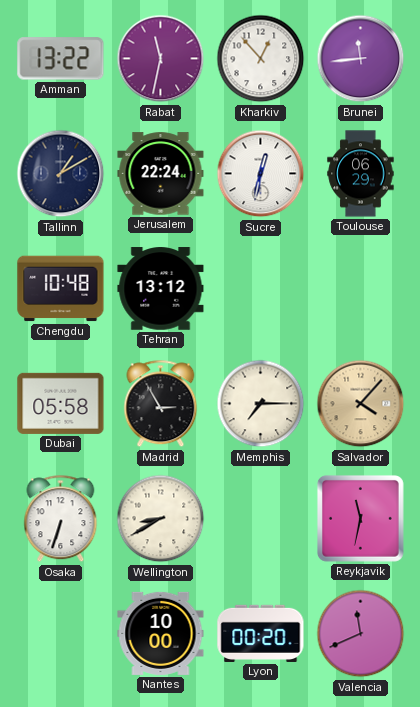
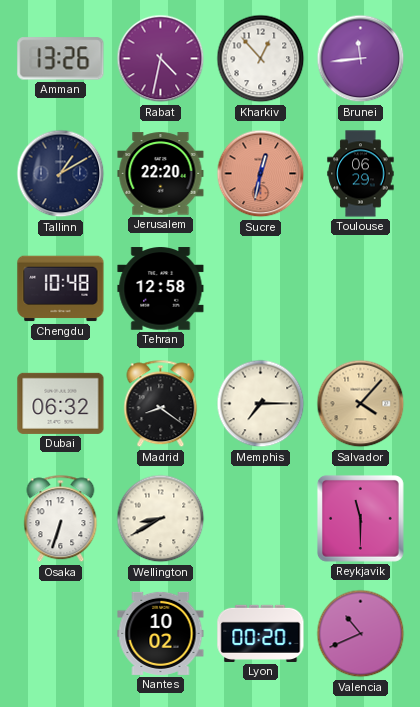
Amman: 13:22 -> 13:26 (61, 59)
Rabat: 11:32 -> 4:32 (161, 59)
Jerusalem: 22:24 -> 22:20 (161, 174)
Sucre dial: white -> salmon (261, 174)
Tehran: 13:12 -> 12:58 (161, 289)
Dubai: 05:58 -> 06:32 (61, 403)
Madrid: 2:55 -> 8:21 (161, 404)
Reykjavik: 11:32 -> 11:30 (360, 518)
Nantes: 10:00 -> 10:02 (161, 633)
Valencia: 11:41 -> 10:41 (361, 634)
